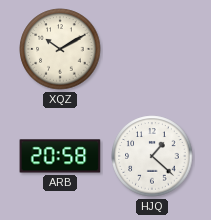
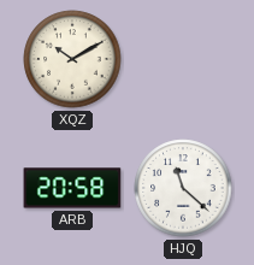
HJQ: 1:22 -> 11:22 (183, 188)
